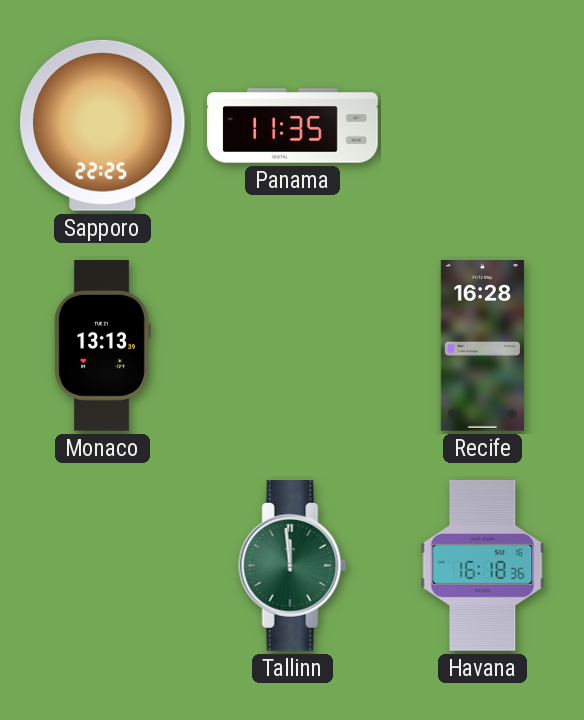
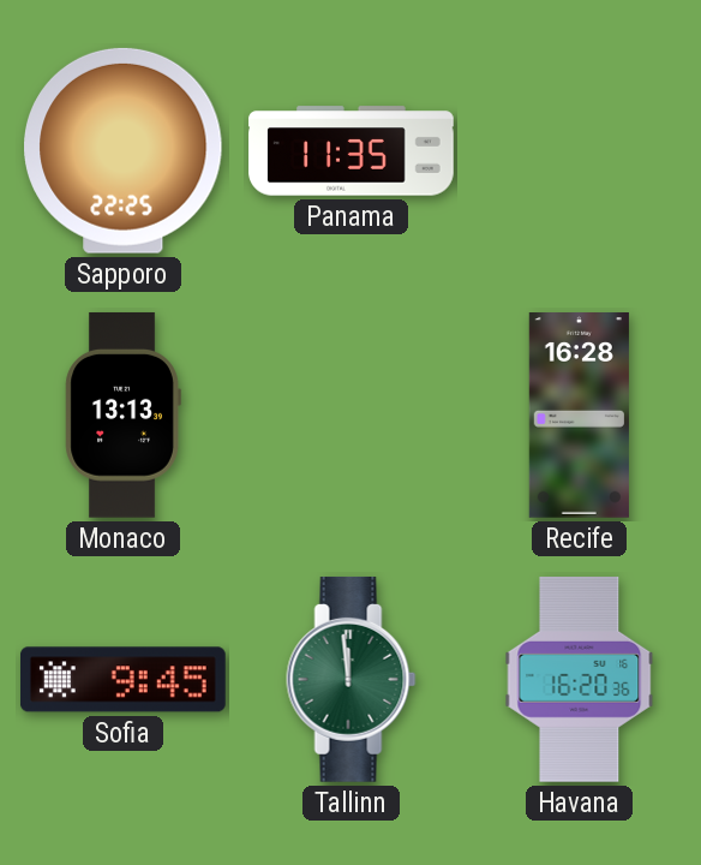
Sofia: none -> 9:45 (122, 680)
Havana: 16:18 -> 16:20 (580, 679)
